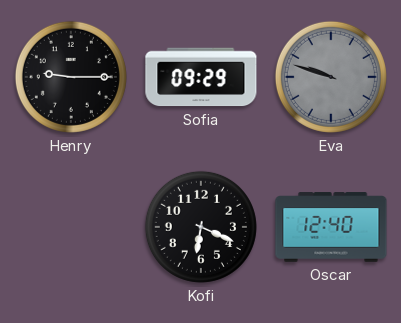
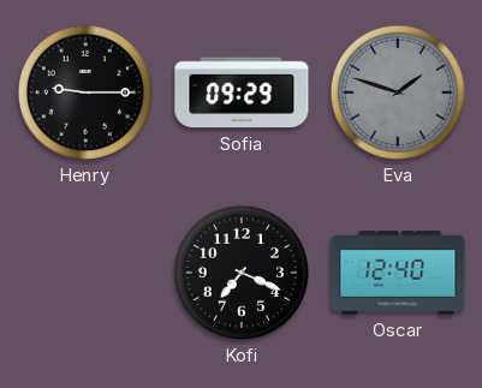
Eva: 9:48 -> 1:48 (398, 92)
Kofi: 6:19 -> 7:19 (242, 273)
